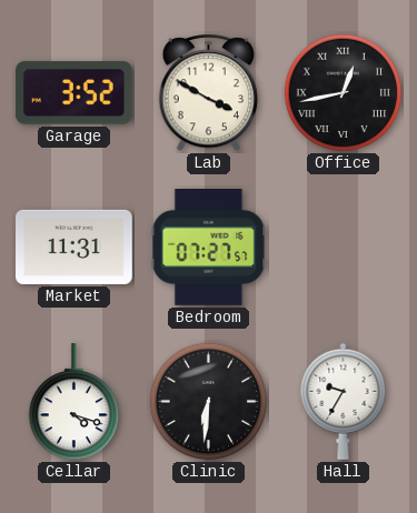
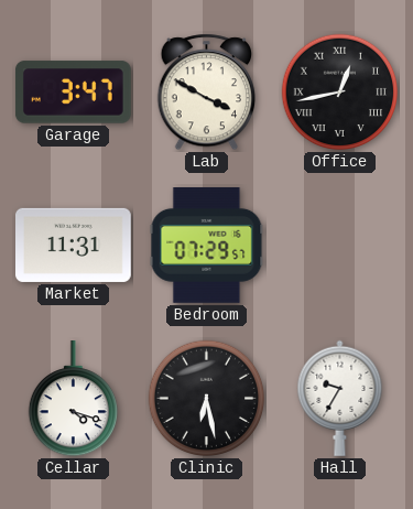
Garage: 3:52 -> 3:47 (74, 93)
Bedroom: 07:27 -> 07:29 (207, 246)
Clinic: 6:31 -> 6:28 (207, 399)
